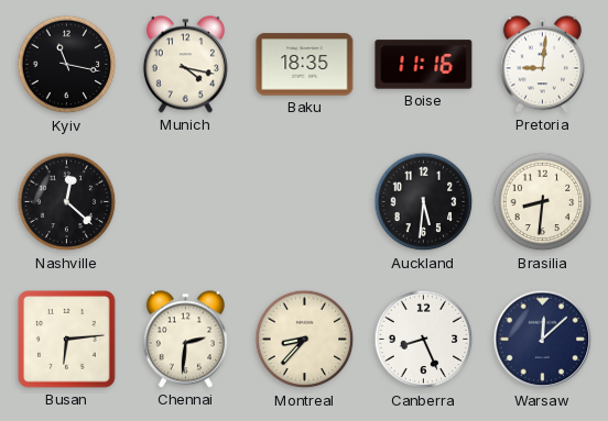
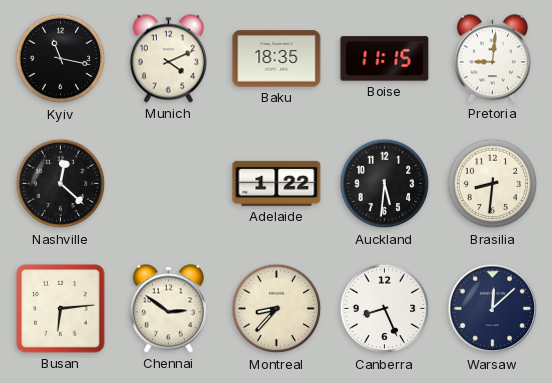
Munich: 4:17 -> 4:11 (168, 59)
Boise: 11:16 -> 11:15 (385, 59)
Adelaide: none -> 1:22 (277, 183)
Chennai: 2:31 -> 2:51 (168, 309)
